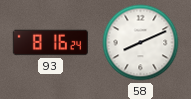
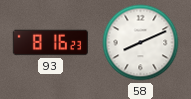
93: 8:16:24 -> 8:16:23 (51, 43)
